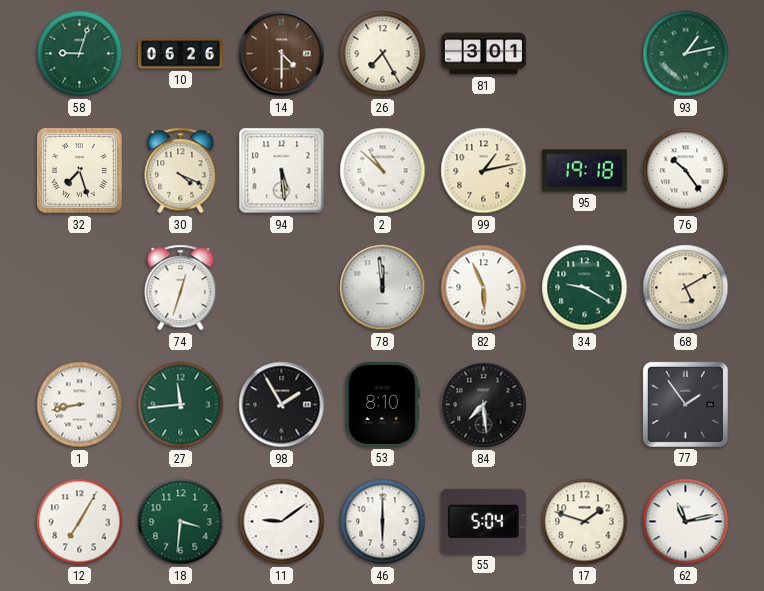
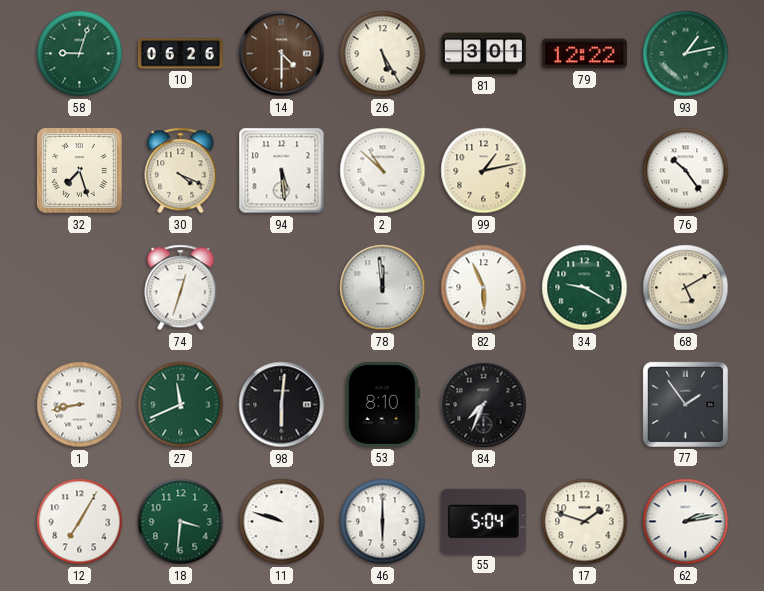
26: 7:25 -> 5:25 (383, 54)
79: none -> 12:22 (584, 54)
95: 19:18 -> none (584, 171)
27: 11:44 -> 11:41 (181, 405)
98: 1:55 -> 6:01 (282, 405)
84: 7:29 -> 7:34 (484, 405)
11: 9:09 -> 9:48 (282, 522)
62: 11:13 -> 2:13 (686, 522)
